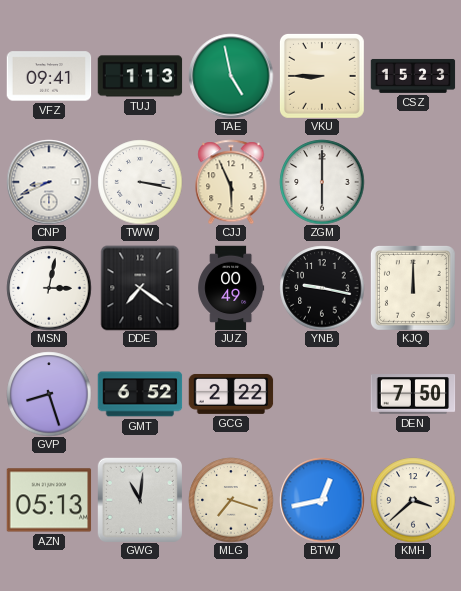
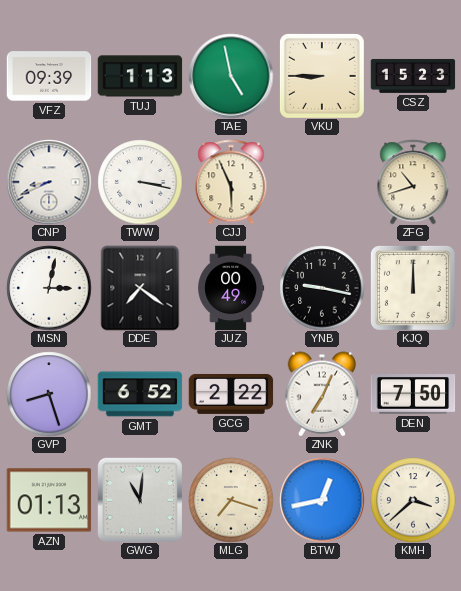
VFZ: 09:41 -> 09:39 (49, 76)
ZGM: 6:00 -> none (322, 182)
ZFG: none -> 10:42 (413, 182)
ZNK: none -> 7:04 (322, 394)
AZN: 05:13 -> 01:13 (49, 500)
